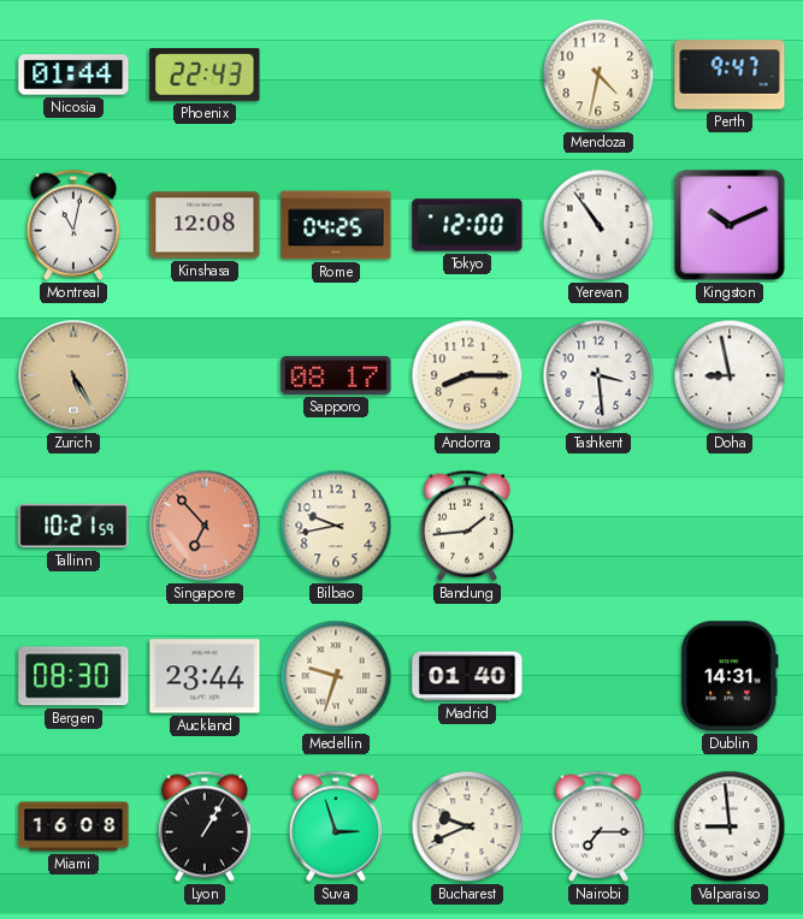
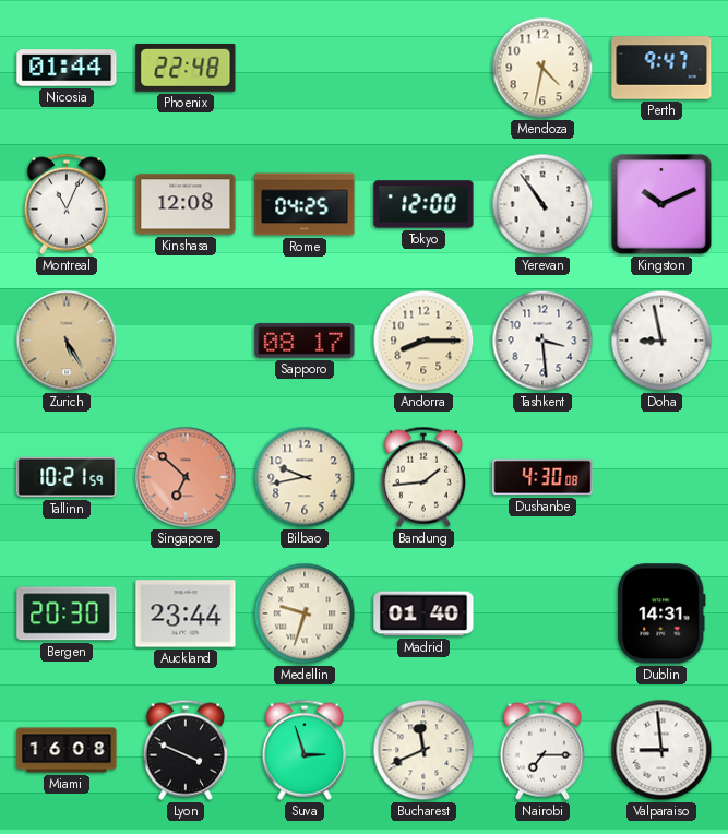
Phoenix: 22:43 -> 22:48 (186, 68)
Montreal: 11:02 -> 11:04 (67, 204)
Singapore: 6:53 -> 6:52 (186, 477)
Dushanbe: none -> 4:30 (542, 477)
Bergen: 08:30 -> 20:30 (67, 613)
Lyon: 1:05 -> 3:49 (186, 750)
Bucharest: 9:41 -> 11:41 (423, 750)
